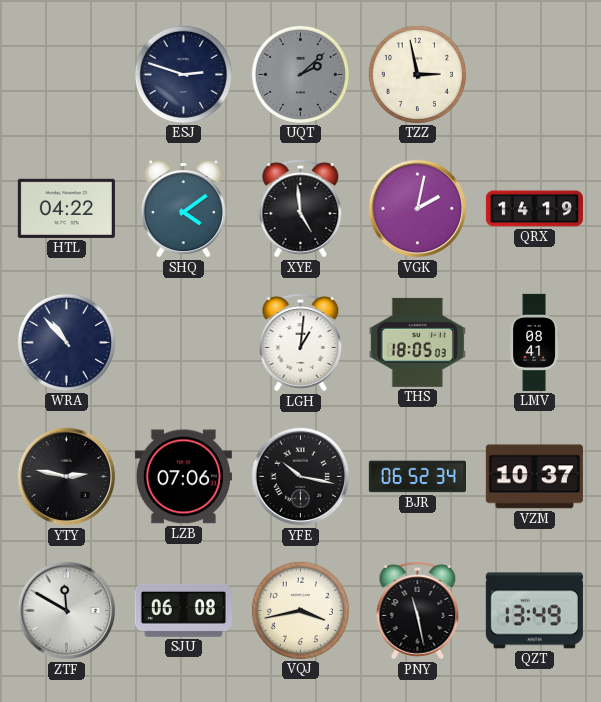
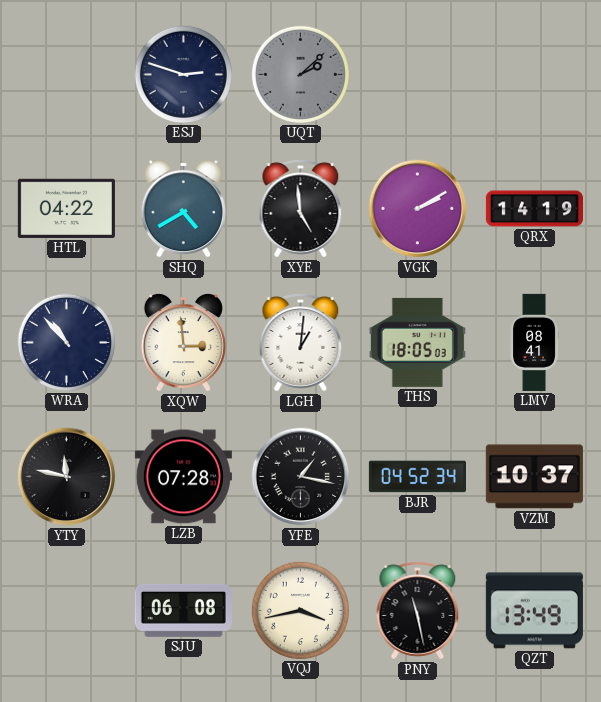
TZZ: 2:58 -> none (417, 74)
SHQ: 4:09 -> 4:40 (183, 208)
VGK: 2:02 -> 2:10 (418, 209)
XQW: none -> 2:59 (183, 342)
YTY: 2:47 -> 11:47 (67, 477)
LZB: 07:06 -> 07:28 (183, 477)
YFE: 10:17 -> 1:17 (301, 477)
BJR: 06:52 -> 04:52 (417, 477)
ZTF: 11:50 -> none (67, 611)
